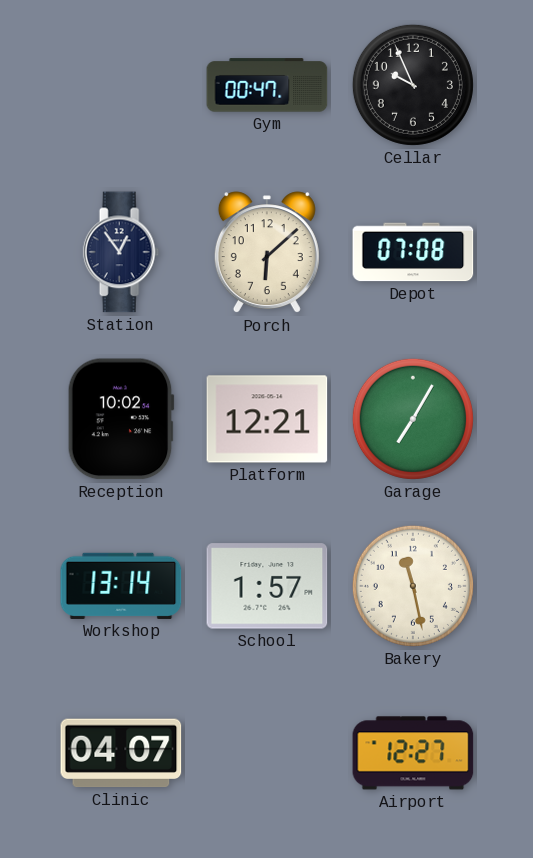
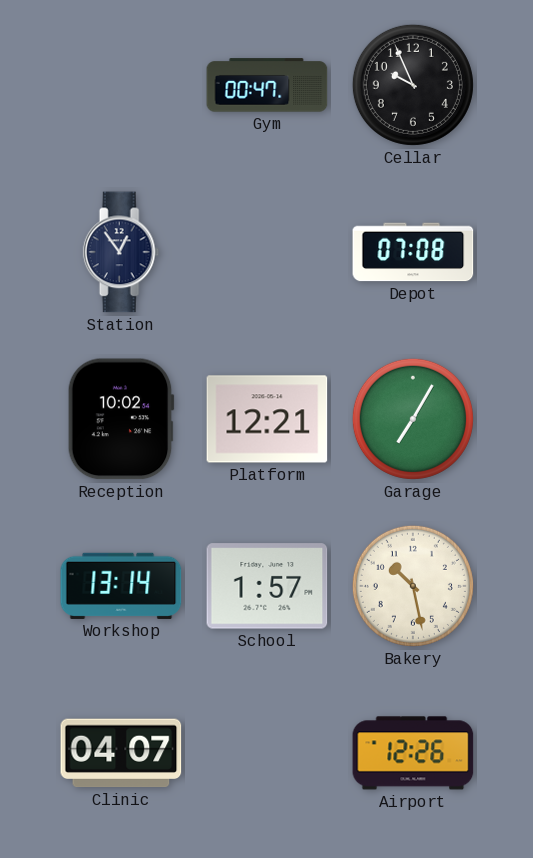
Porch: 6:08 -> none (267, 253)
Bakery: 11:28 -> 10:28 (413, 586)
Airport: 12:27 -> 12:26 (413, 753)
